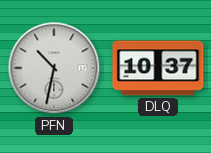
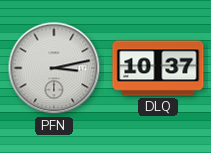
PFN: 10:32 -> 3:13 (54, 68)
